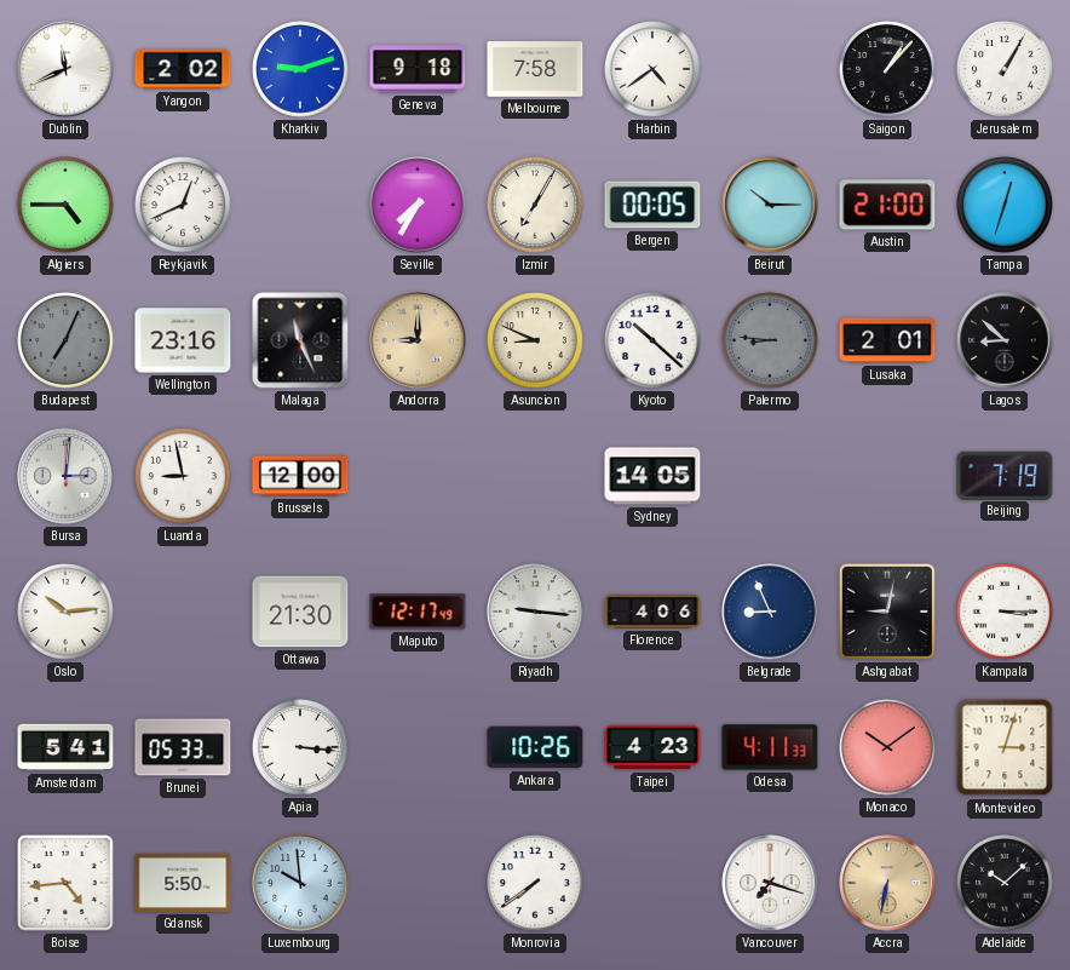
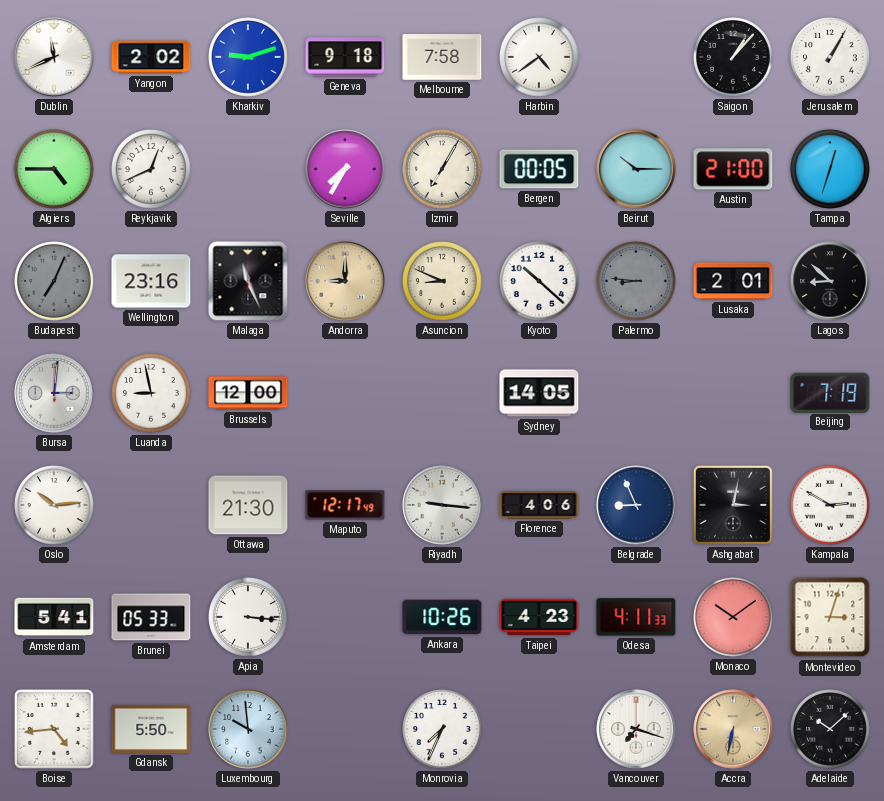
Ashgabat: 9:02 -> 3:02 (733, 505)
Kampala: 3:15 -> 2:50 (830, 505)
Monrovia: 7:39 -> 7:34 (442, 729)
